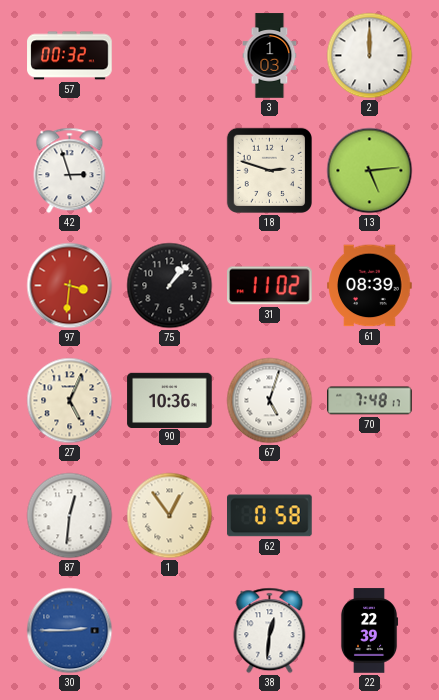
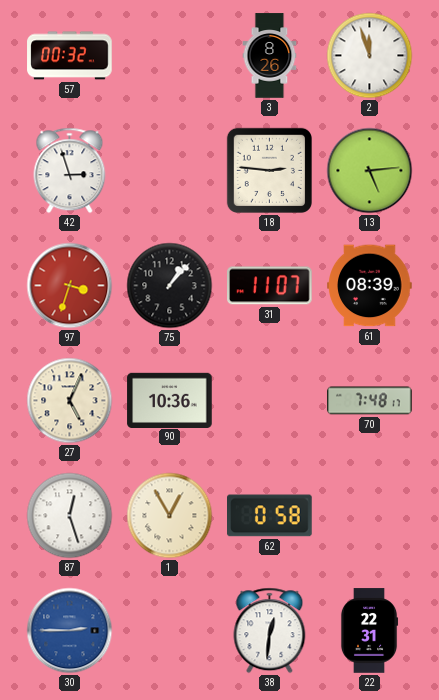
3: 1:03 -> 8:26 (270, 56)
2: 12:00 -> 11:57 (370, 56)
18: 2:48 -> 2:46 (269, 170)
97: 3:31 -> 3:33 (70, 286)
31: 11:02 -> 11:07 (270, 286)
67: 5:03 -> none (270, 401)
87: 12:31 -> 12:27 (70, 516)
1: 12:54 -> 12:55 (170, 516)
22: 22:39 -> 22:31 (369, 631)
